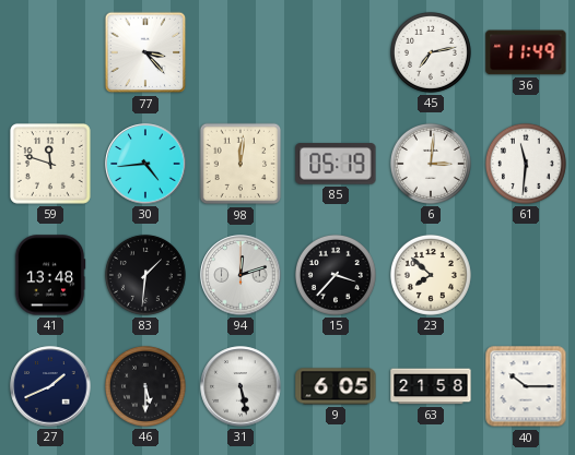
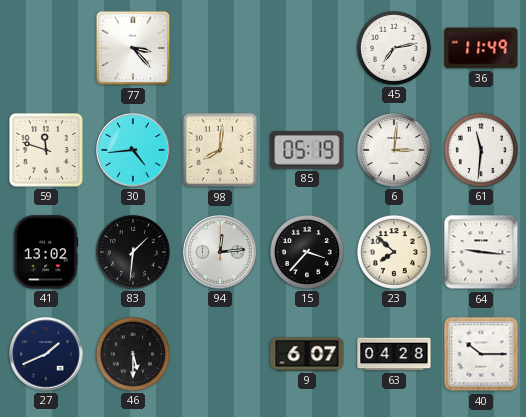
98: 12:01 -> 8:01 (220, 150)
41: 13:48 -> 13:02 (46, 252)
94: 12:12 -> 12:14 (220, 252)
64: none -> 9:16 (481, 252)
31: 5:28 -> none (240, 386)
9: 6:05 -> 6:07 (307, 354)
63: 21:58 -> 04:28 (394, 354)
